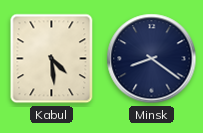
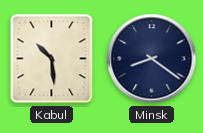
Kabul: 4:29 -> 10:29 (52, 59)
